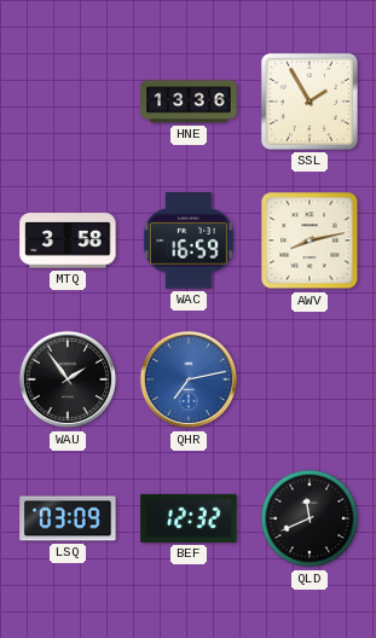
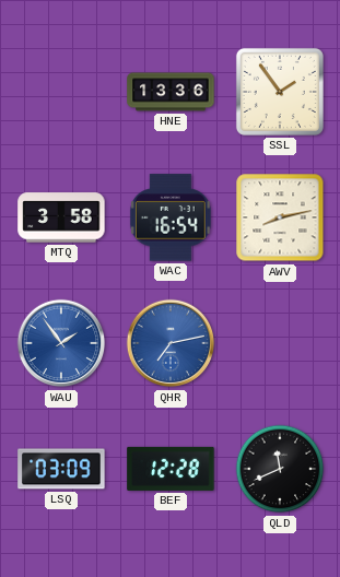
SSL: 1:55 -> 1:54 (280, 92)
WAC: 16:59 -> 16:54 (171, 217)
WAU dial: black -> blue (61, 343)
BEF: 12:32 -> 12:28 (171, 469)
